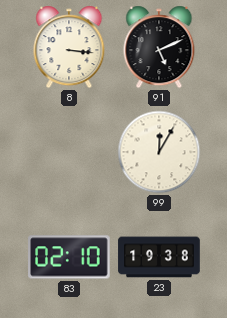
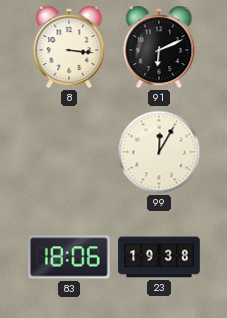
91: 5:11 -> 6:11 (159, 47)
83: 02:10 -> 18:06 (69, 257)
